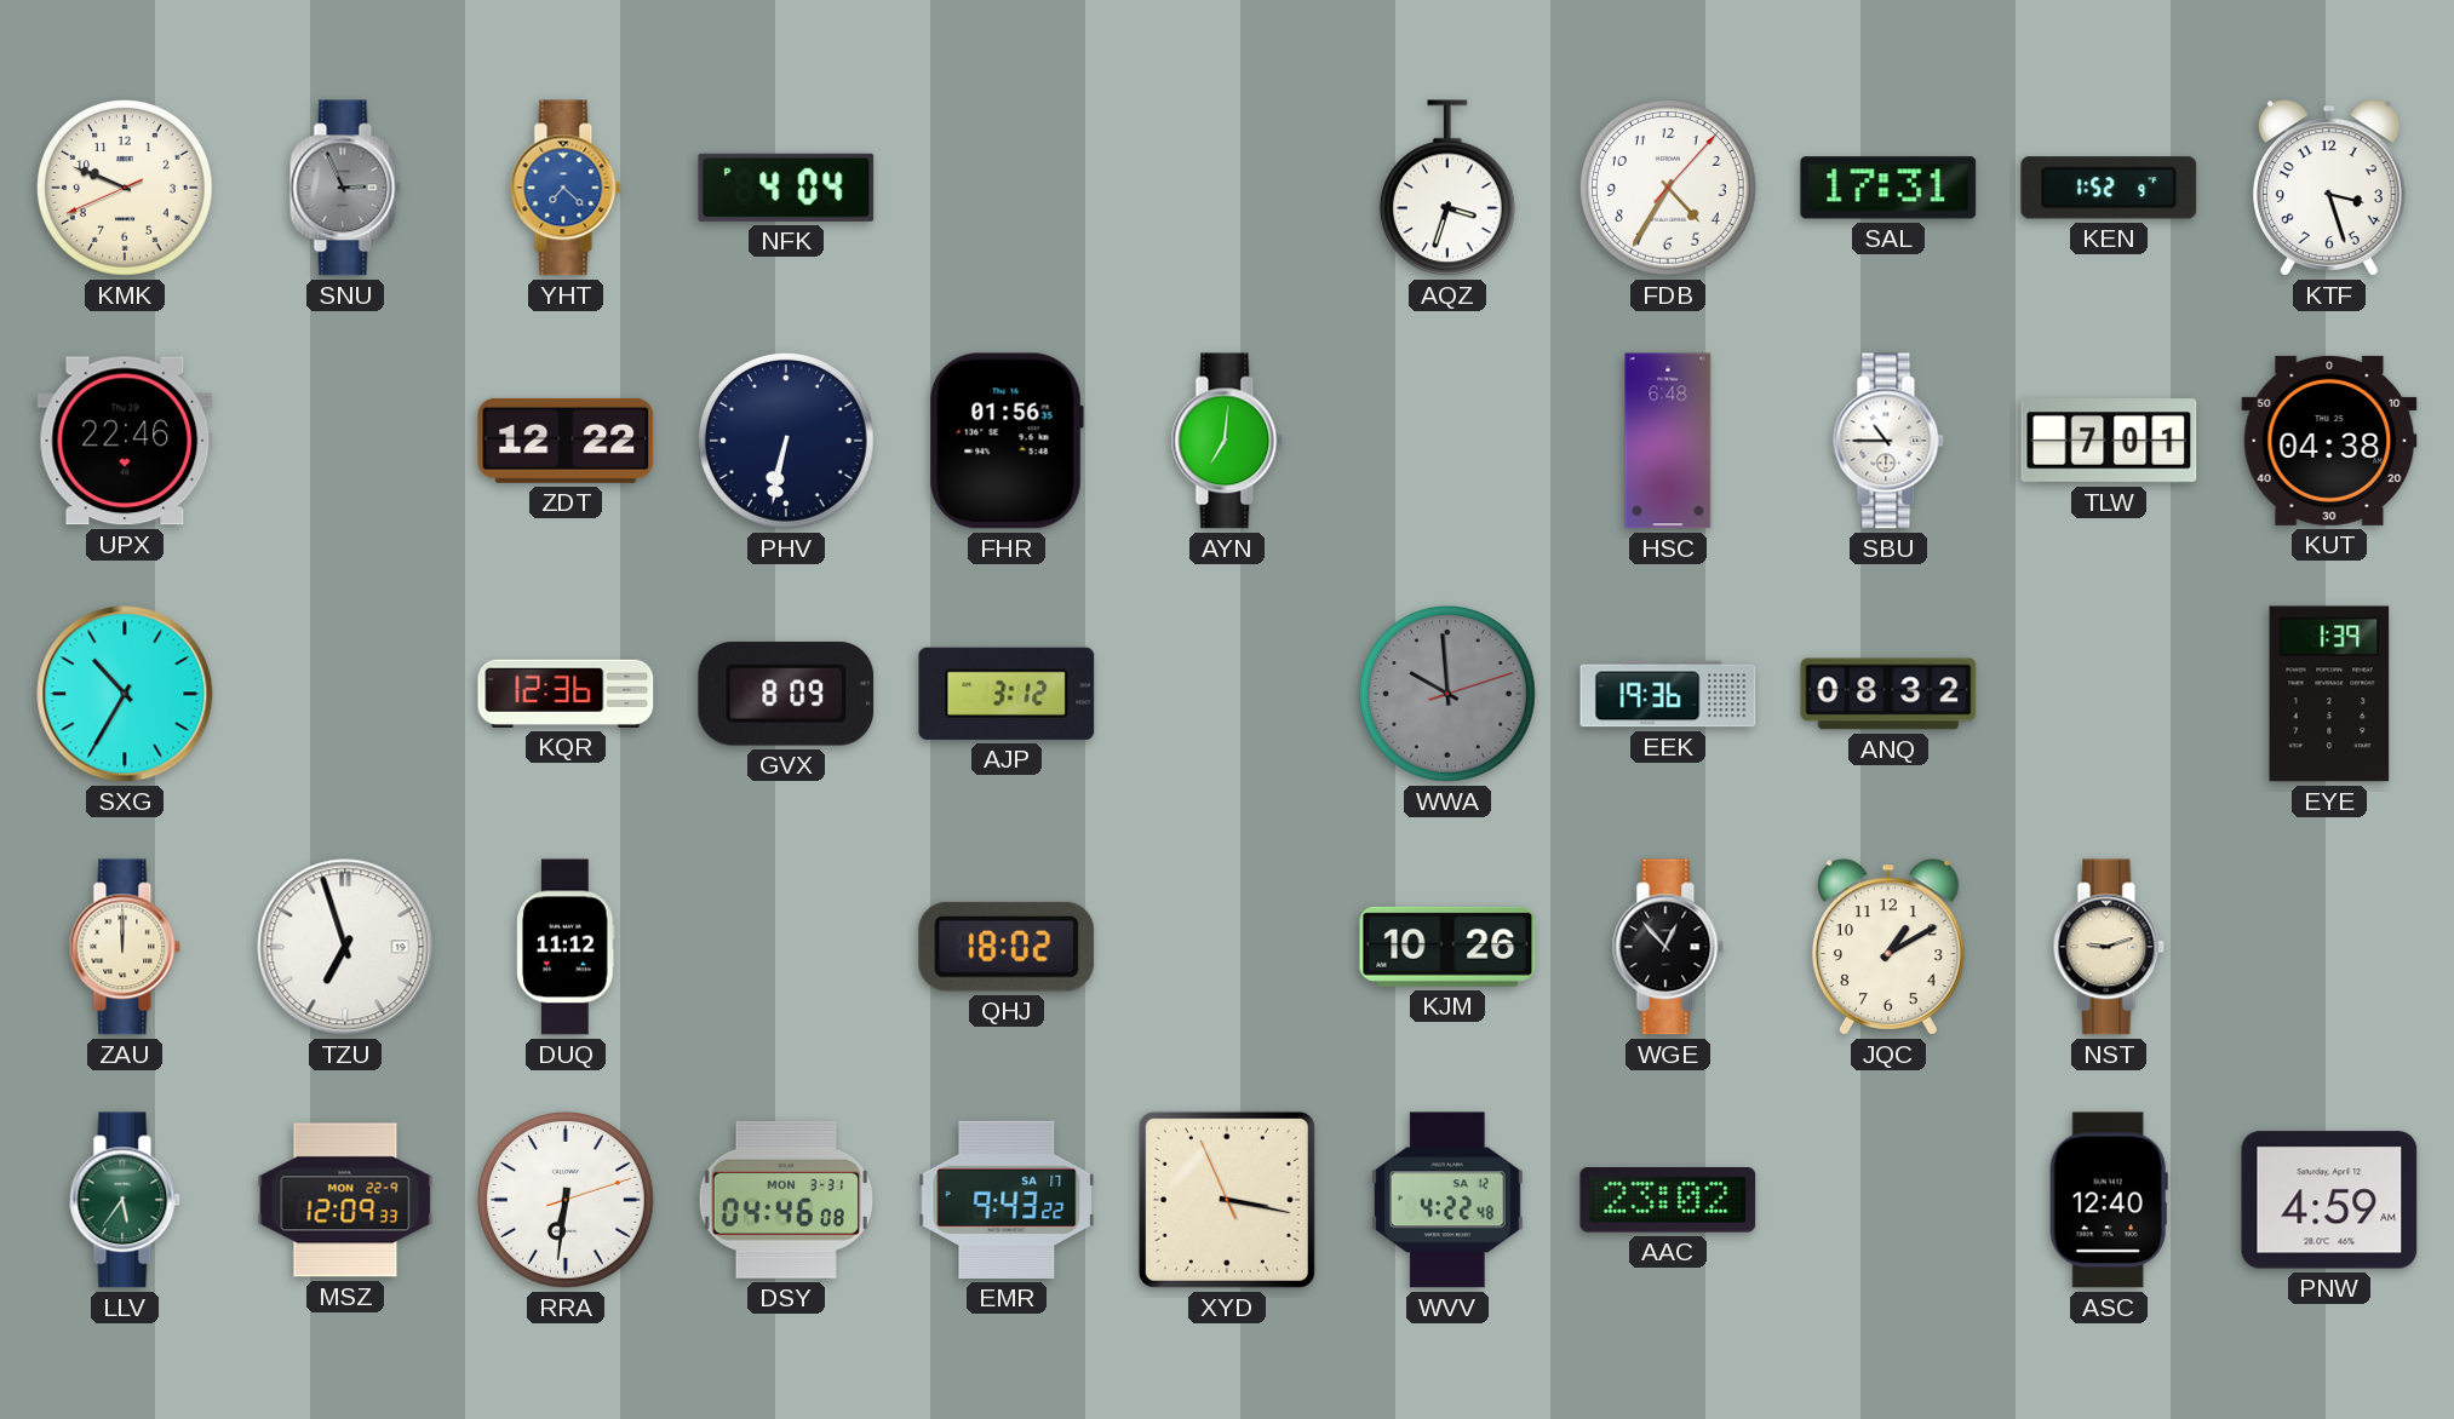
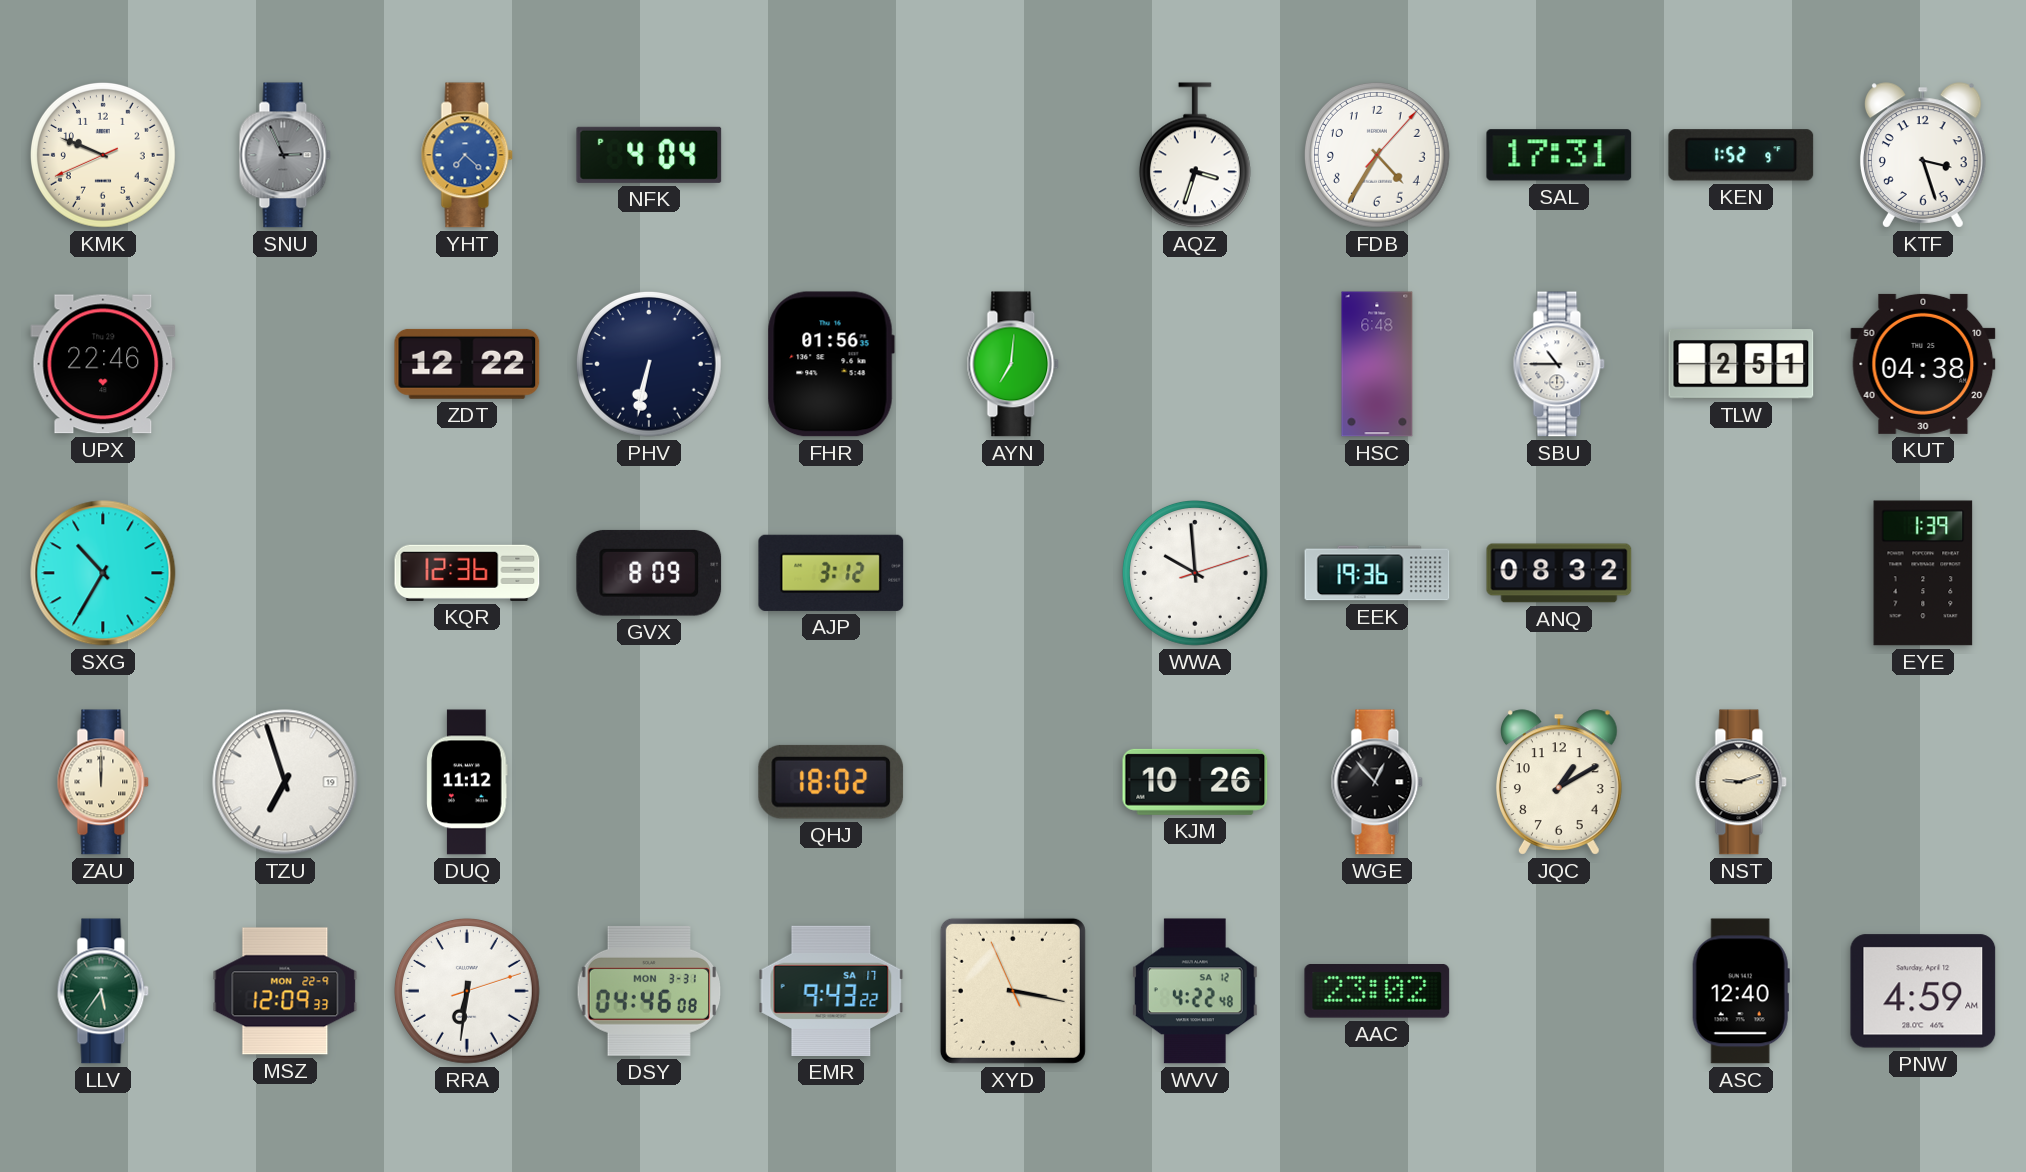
TLW: 7:01 -> 2:51 (1741, 364)
WWA dial: grey -> white (1195, 573)
